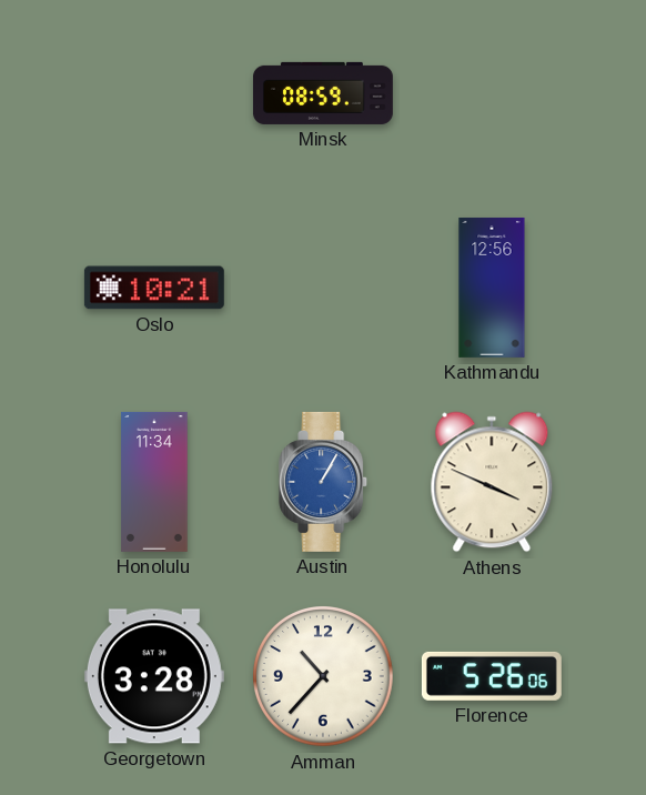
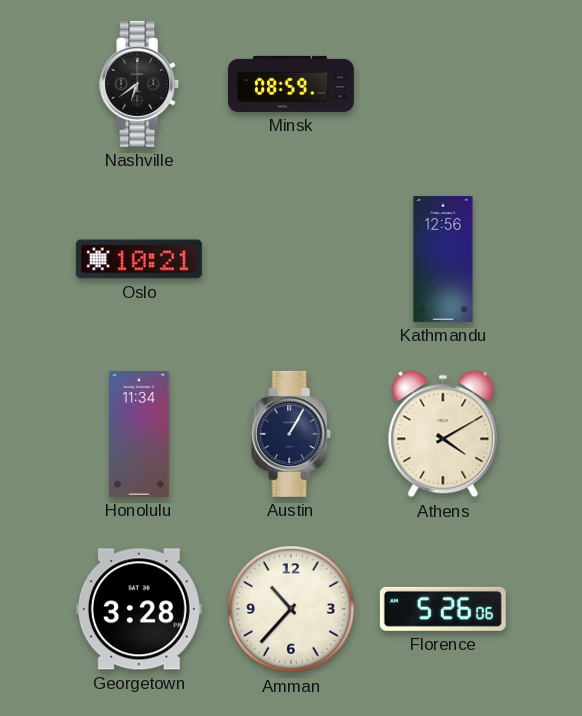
Nashville: none -> 6:39 (140, 84)
Austin dial: blue -> navy (292, 434)
Athens: 3:49 -> 4:10 (443, 434)
